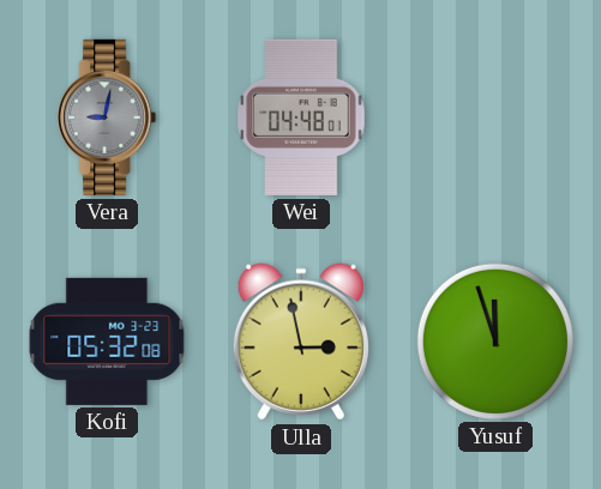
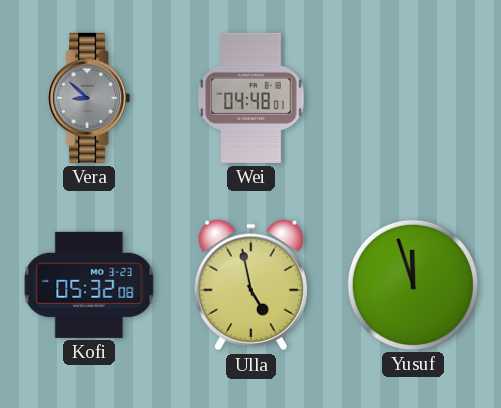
Vera: 9:02 -> 8:52 (89, 98)
Ulla: 2:58 -> 4:58 (251, 285)
